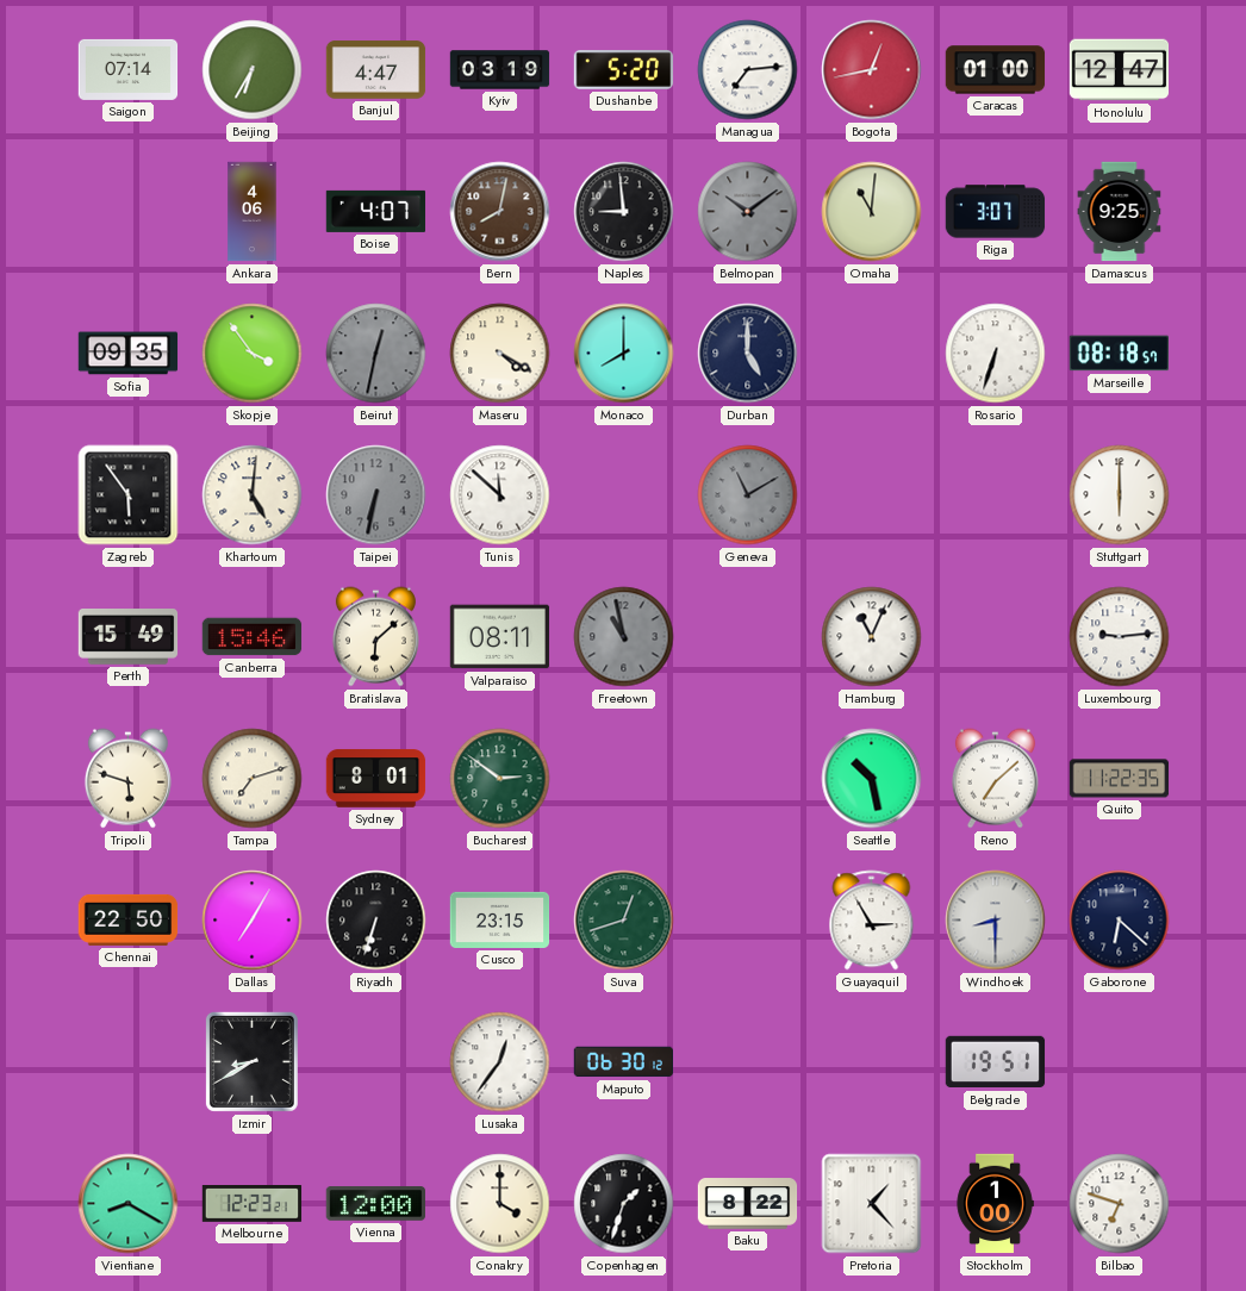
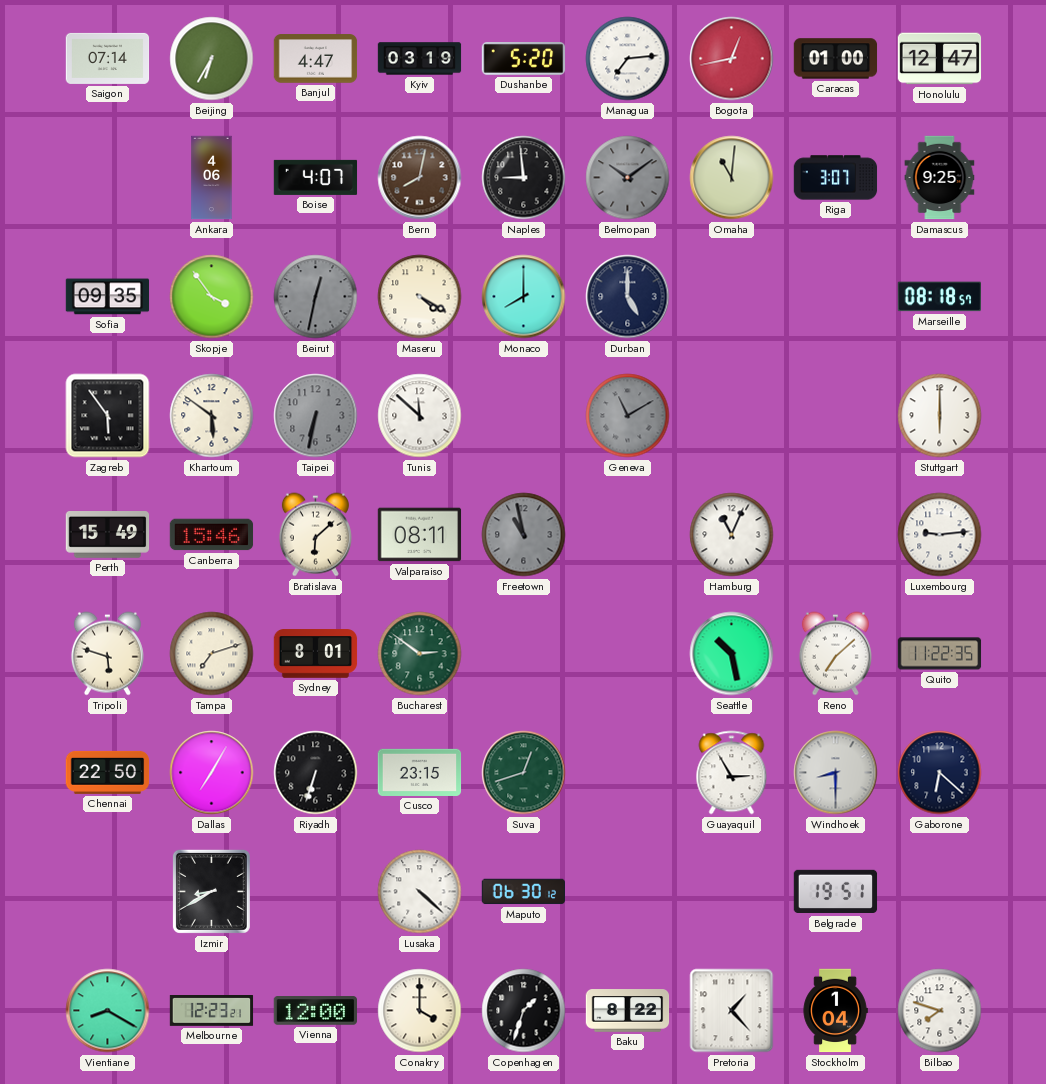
Rosario: 6:33 -> none (996, 354)
Khartoum: 5:01 -> 5:51 (212, 416)
Lusaka: 12:36 -> 4:22 (420, 892)
Stockholm: 1:00 -> 1:04 (835, 1011)
Bilbao: 6:48 -> 7:48 (940, 1011)
